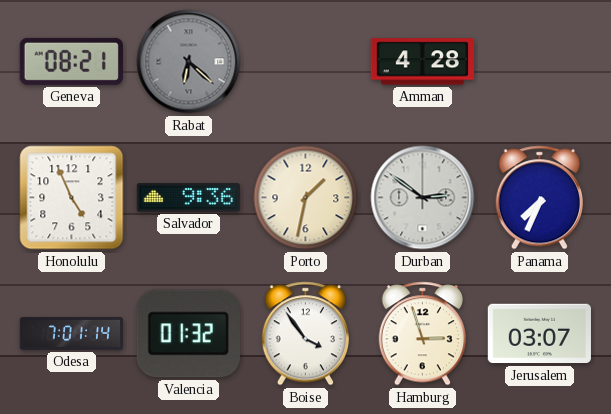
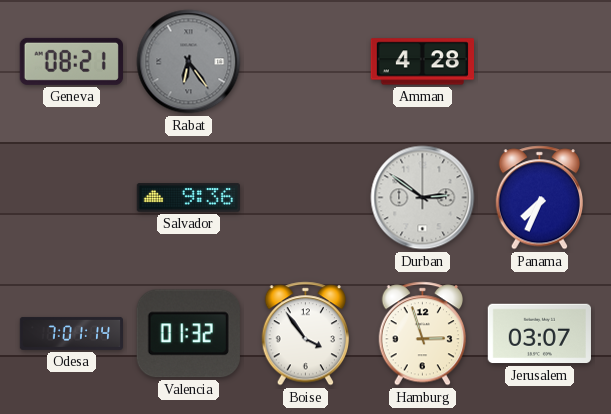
Rabat: 6:22 -> 6:24 (189, 62)
Honolulu: 4:56 -> none (72, 198)
Porto: 1:32 -> none (306, 198)
